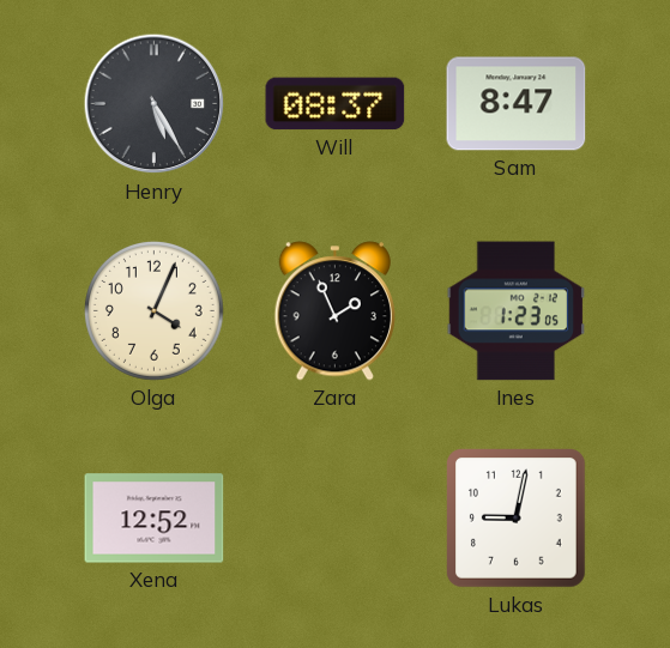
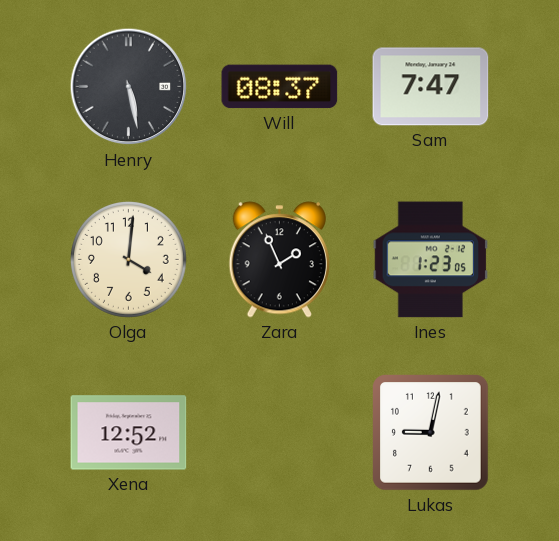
Henry: 5:25 -> 5:28 (129, 87)
Sam: 8:47 -> 7:47 (431, 87)
Olga: 4:04 -> 4:01 (128, 259)
